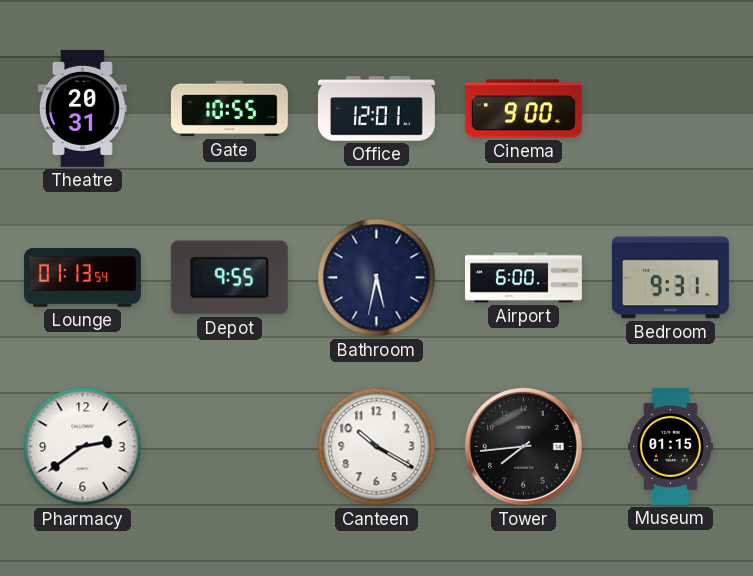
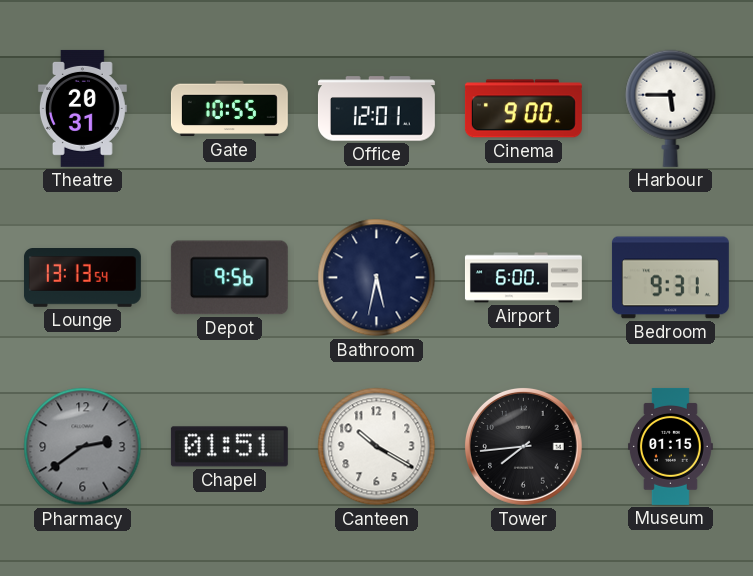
Harbour: none -> 5:45 (671, 108)
Lounge: 01:13 -> 13:13 (82, 278)
Depot: 9:55 -> 9:56 (229, 278)
Pharmacy dial: white -> grey (83, 447)
Chapel: none -> 01:51 (229, 447)
